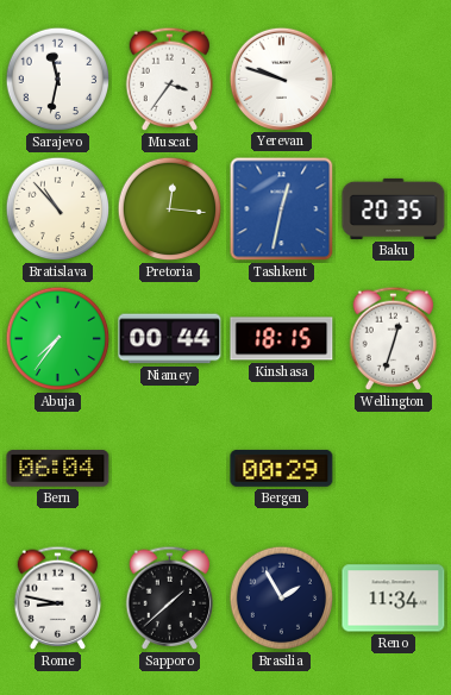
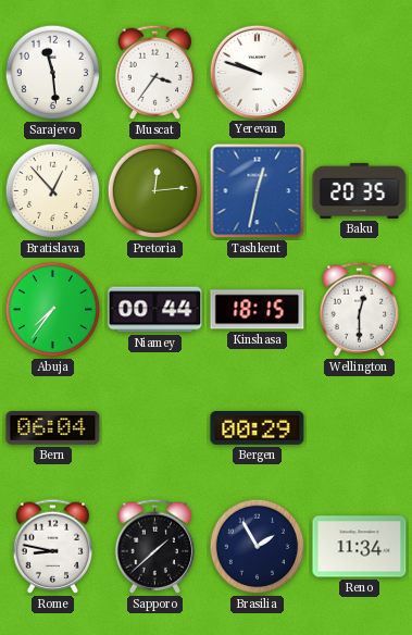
Sarajevo: 11:32 -> 11:29 (53, 73)
Bratislava: 10:53 -> 12:53 (53, 191)
Pretoria: 12:16 -> 12:14 (155, 191)
Wellington: 12:33 -> 12:30 (360, 309)
